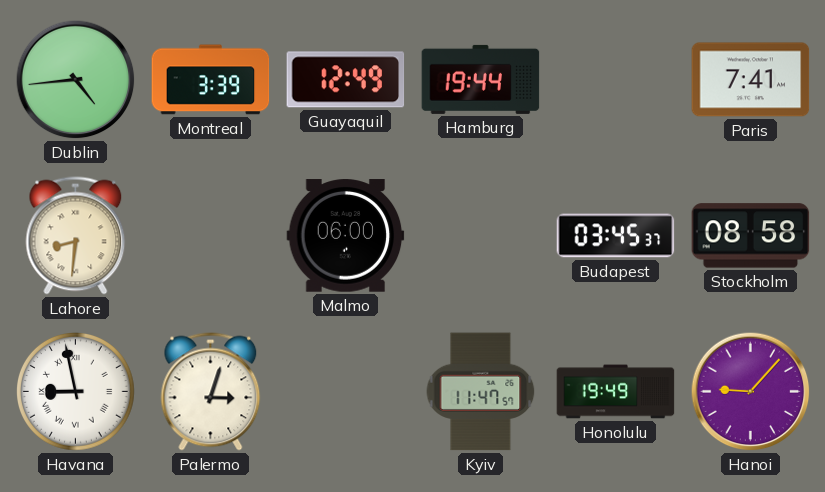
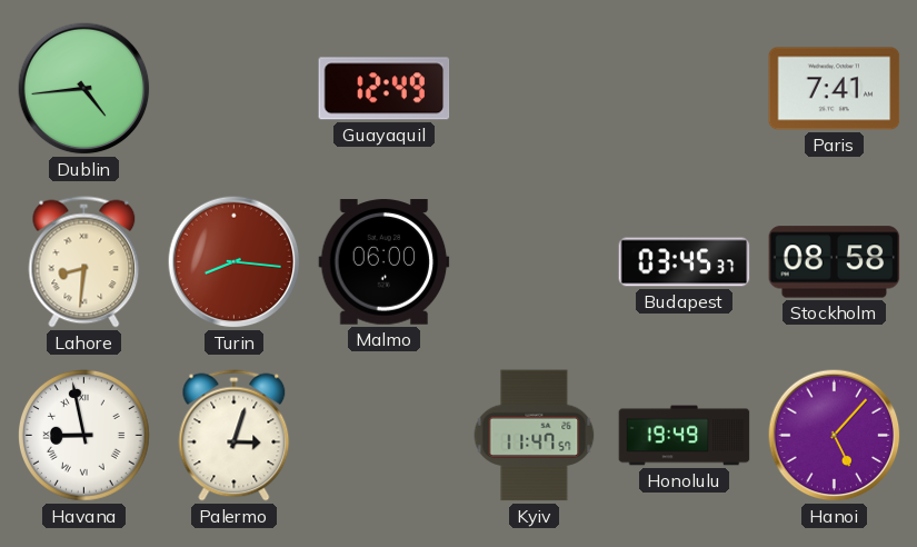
Montreal: 3:39 -> none (211, 80)
Hamburg: 19:44 -> none (481, 79)
Turin: none -> 8:16 (235, 262)
Hanoi: 9:07 -> 5:07 (835, 436)
